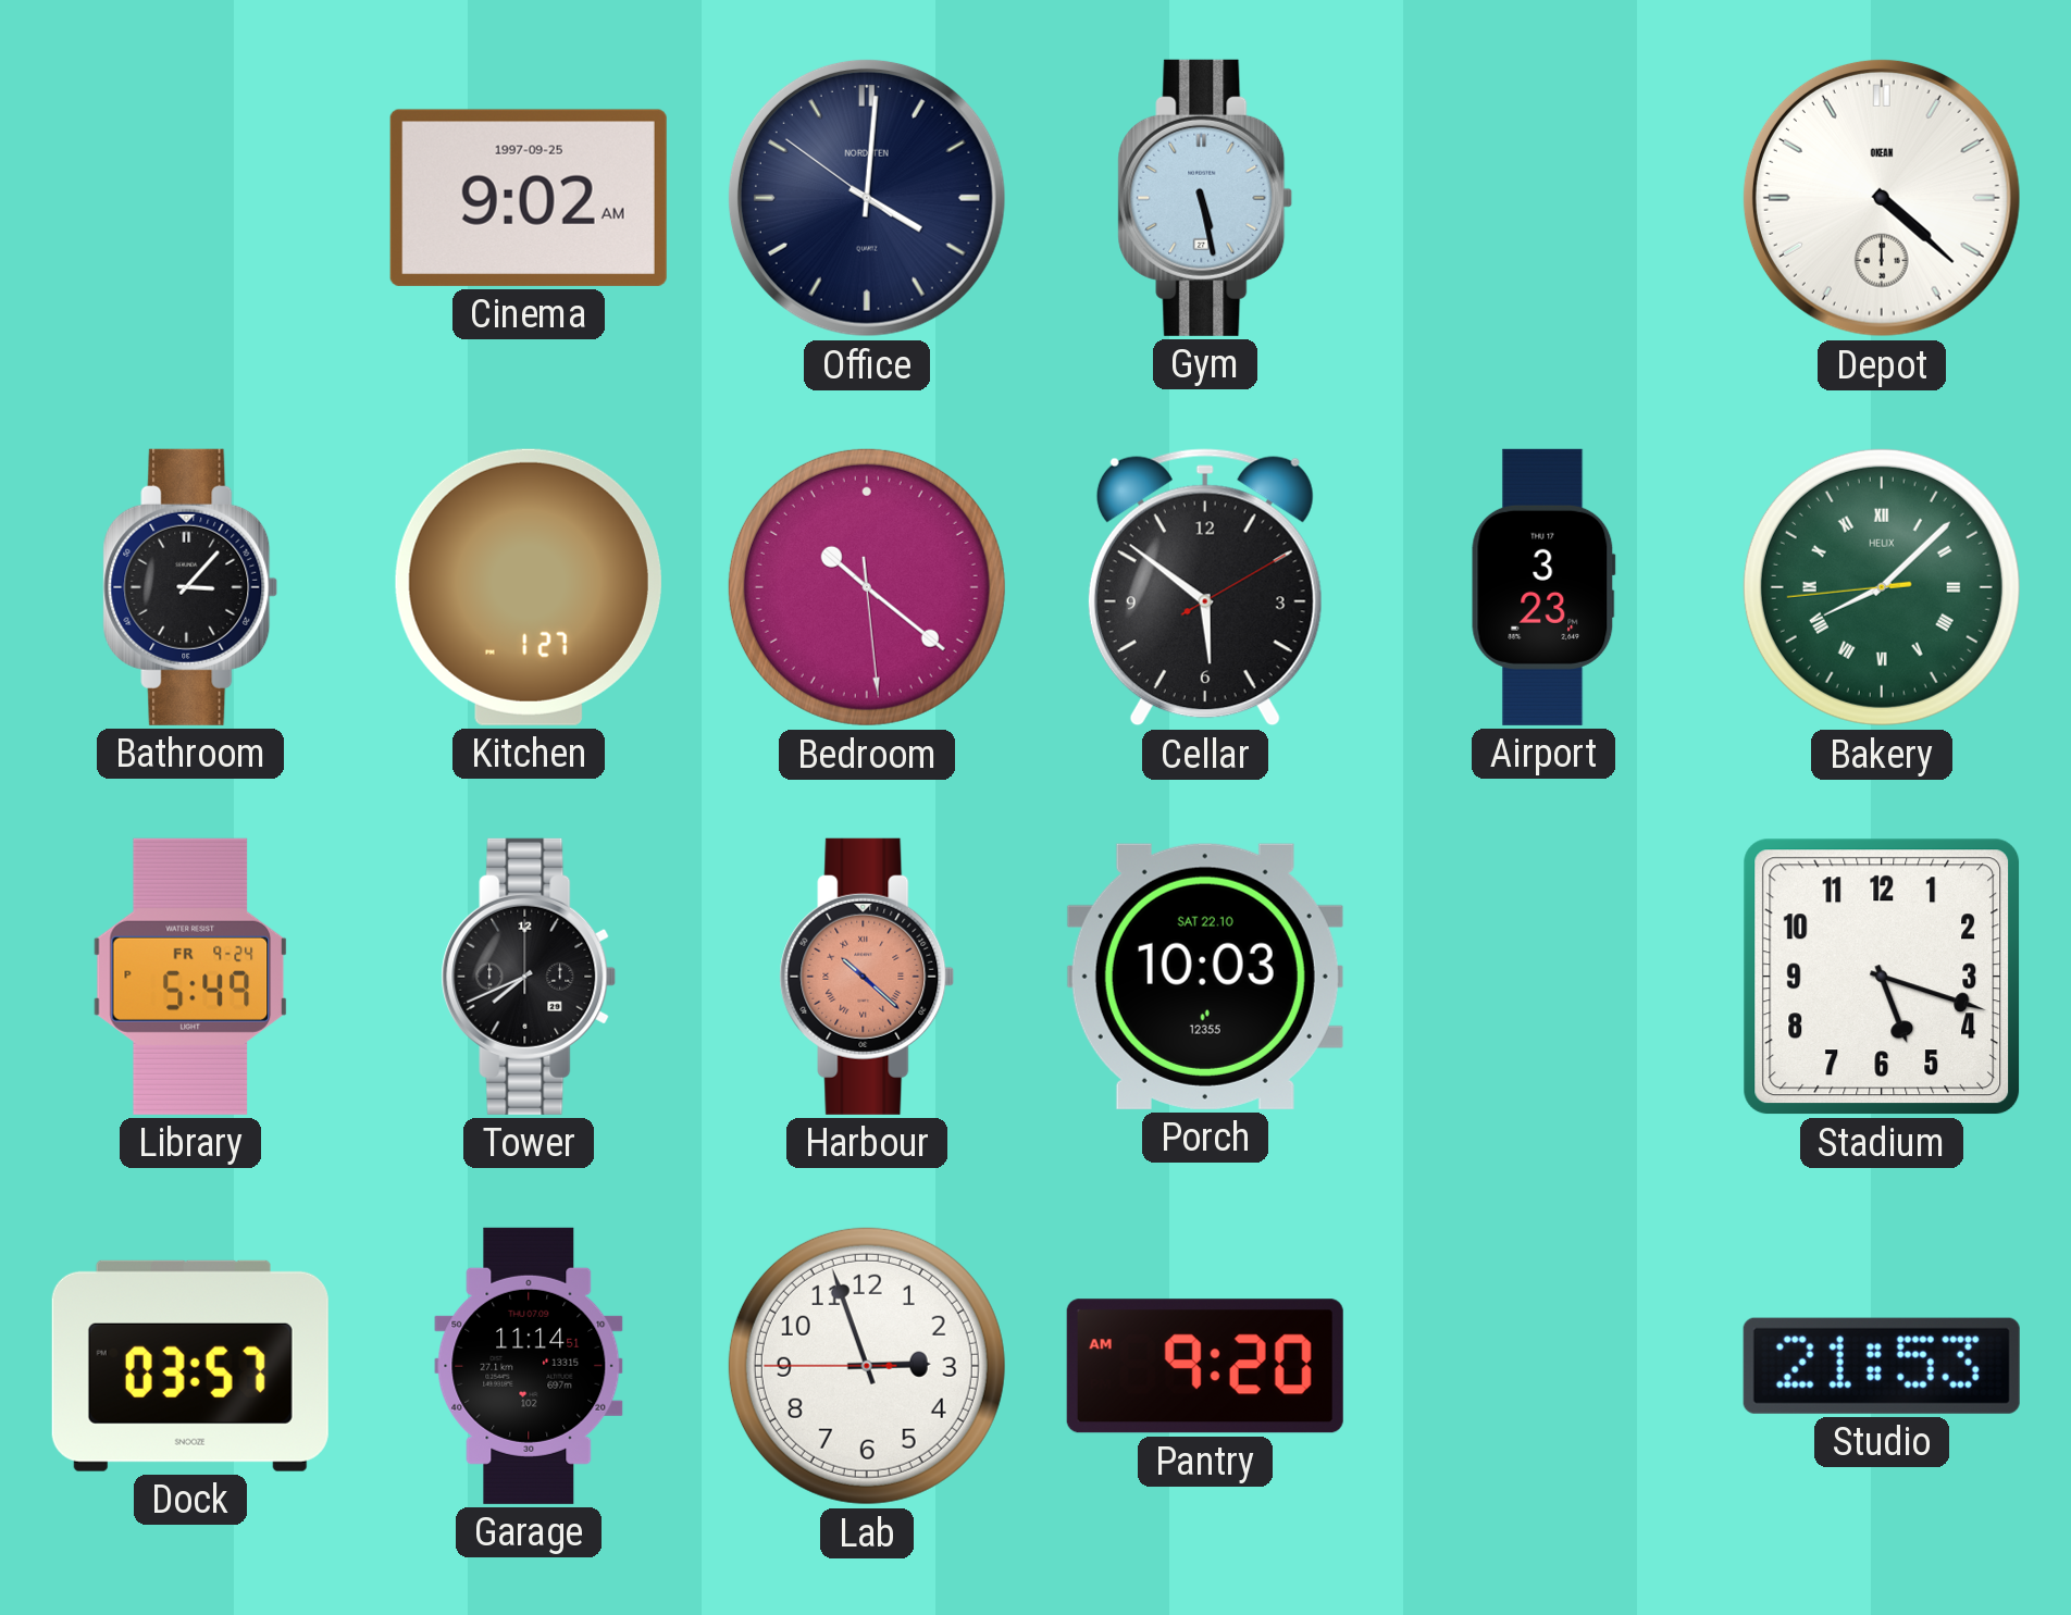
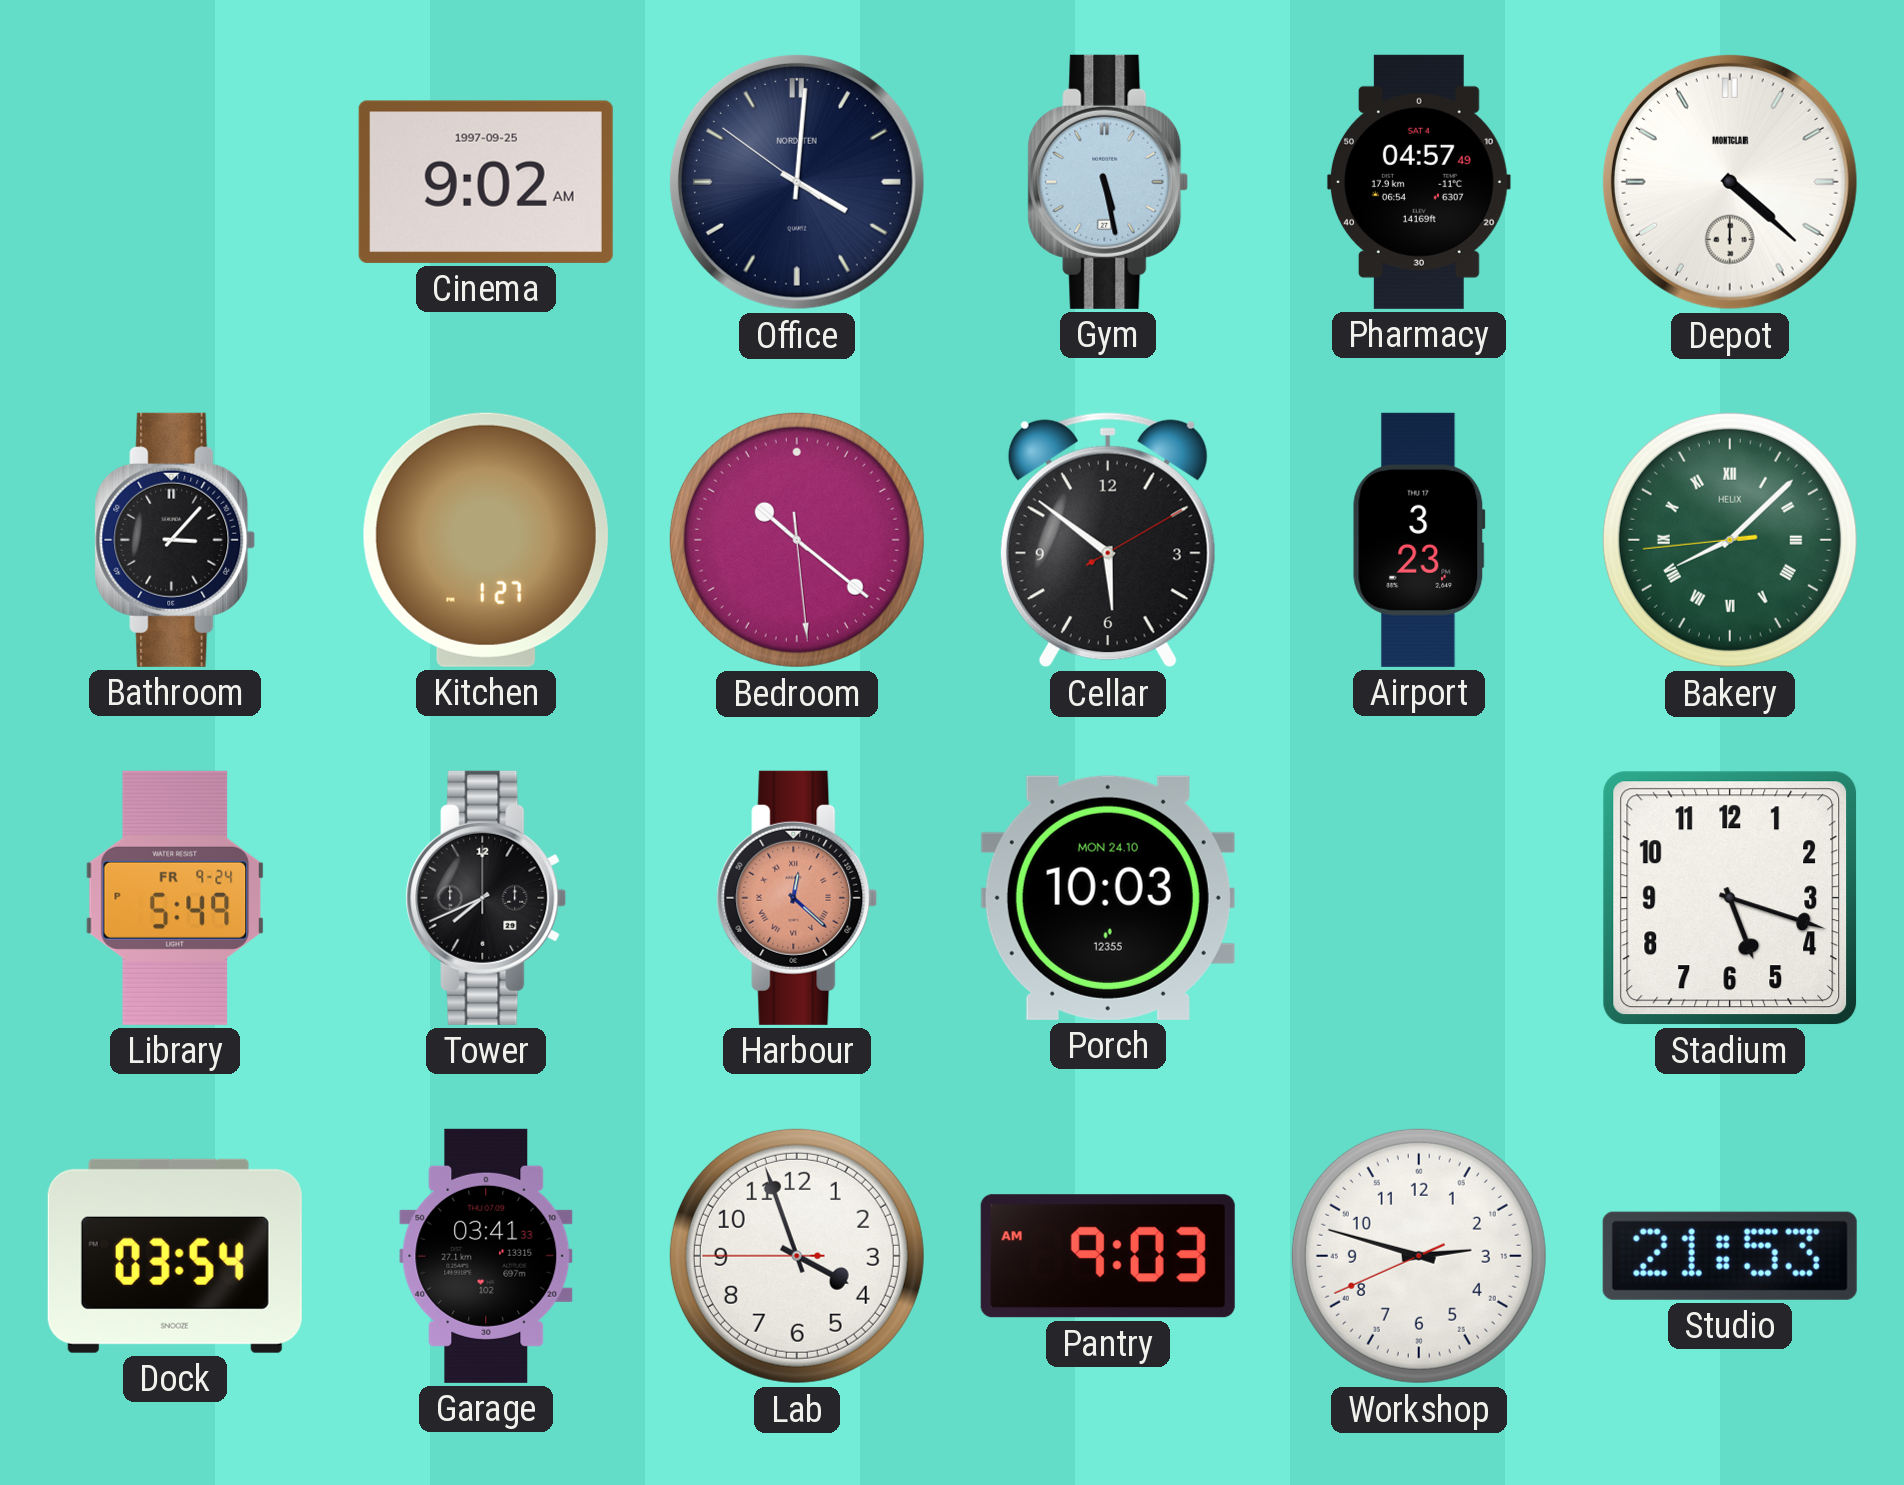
Pharmacy: none -> 04:57 (1419, 182)
Depot brand: OKEAN -> MONTCLAIR (1730, 182)
Harbour: 10:22 -> 12:22 (797, 898)
Porch date: SAT 22.10 -> MON 24.10 (1108, 898)
Dock: 03:57 -> 03:54 (175, 1256)
Garage: 11:14 -> 03:41 (486, 1256)
Lab: 2:56 -> 3:56 (797, 1256)
Pantry: 9:20 -> 9:03 (1108, 1256)
Workshop: none -> 2:47 (1419, 1256)
